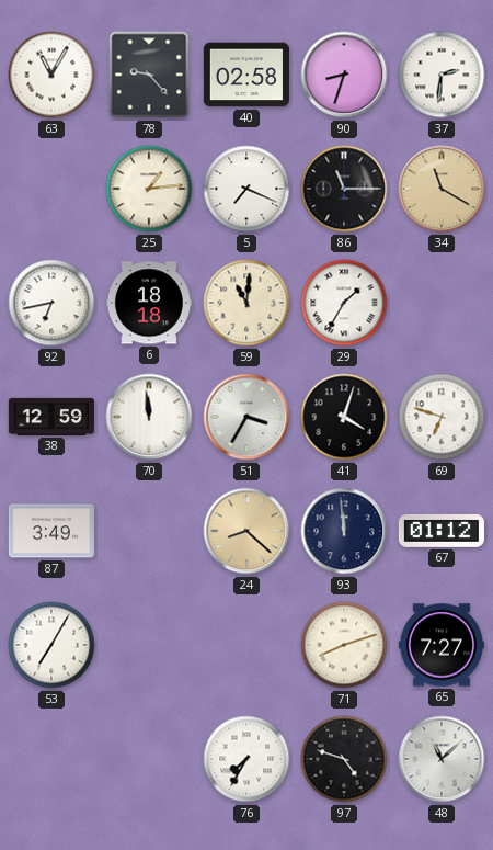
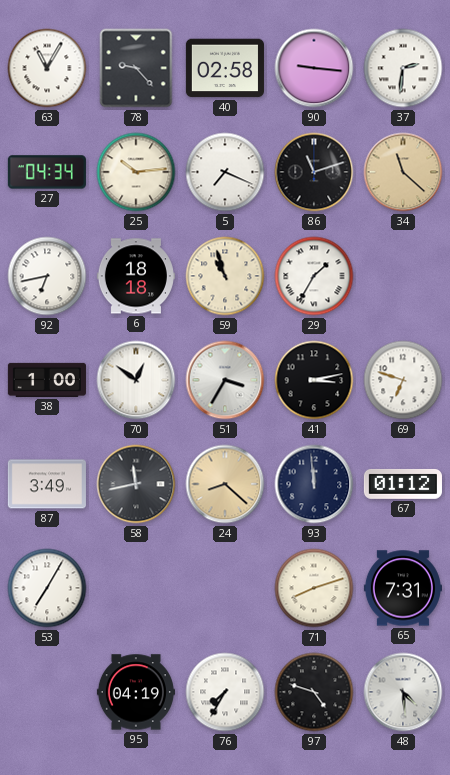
90: 8:33 -> 9:16 (314, 68)
27: none -> 04:34 (47, 172)
25: 1:14 -> 10:14 (136, 172)
86: 11:15 -> 11:12 (314, 172)
34: 11:20 -> 11:22 (403, 172)
59: 11:01 -> 10:57 (225, 276)
38: 12:59 -> 1:00 (47, 380)
70: 11:59 -> 12:51 (136, 380)
41: 4:03 -> 3:13 (314, 380)
58: none -> 11:43 (136, 484)
65: 7:27 -> 7:31 (403, 588)
95: none -> 04:19 (136, 692)
48: 11:08 -> 4:29 (403, 692)
